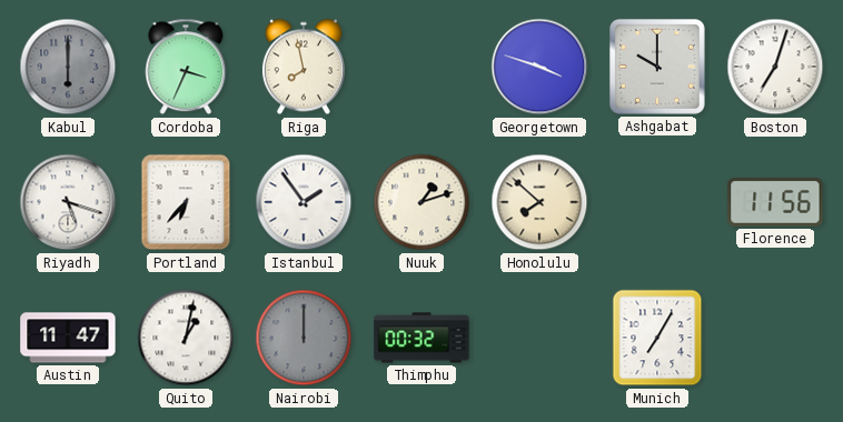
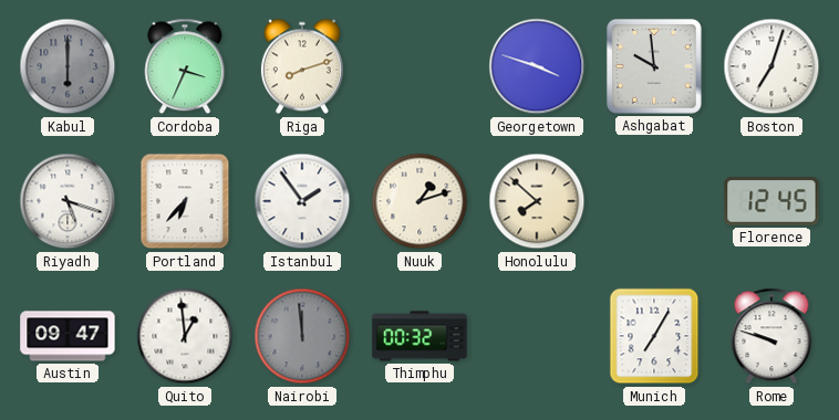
Riga: 7:58 -> 8:12 (302, 66)
Ashgabat: 10:00 -> 9:59 (654, 66)
Florence: 11:56 -> 12:45 (771, 201)
Austin: 11:47 -> 09:47 (68, 336)
Quito: 1:02 -> 12:59 (185, 336)
Nairobi: 12:00 -> 11:59 (302, 336)
Rome: none -> 9:48 (771, 336)
